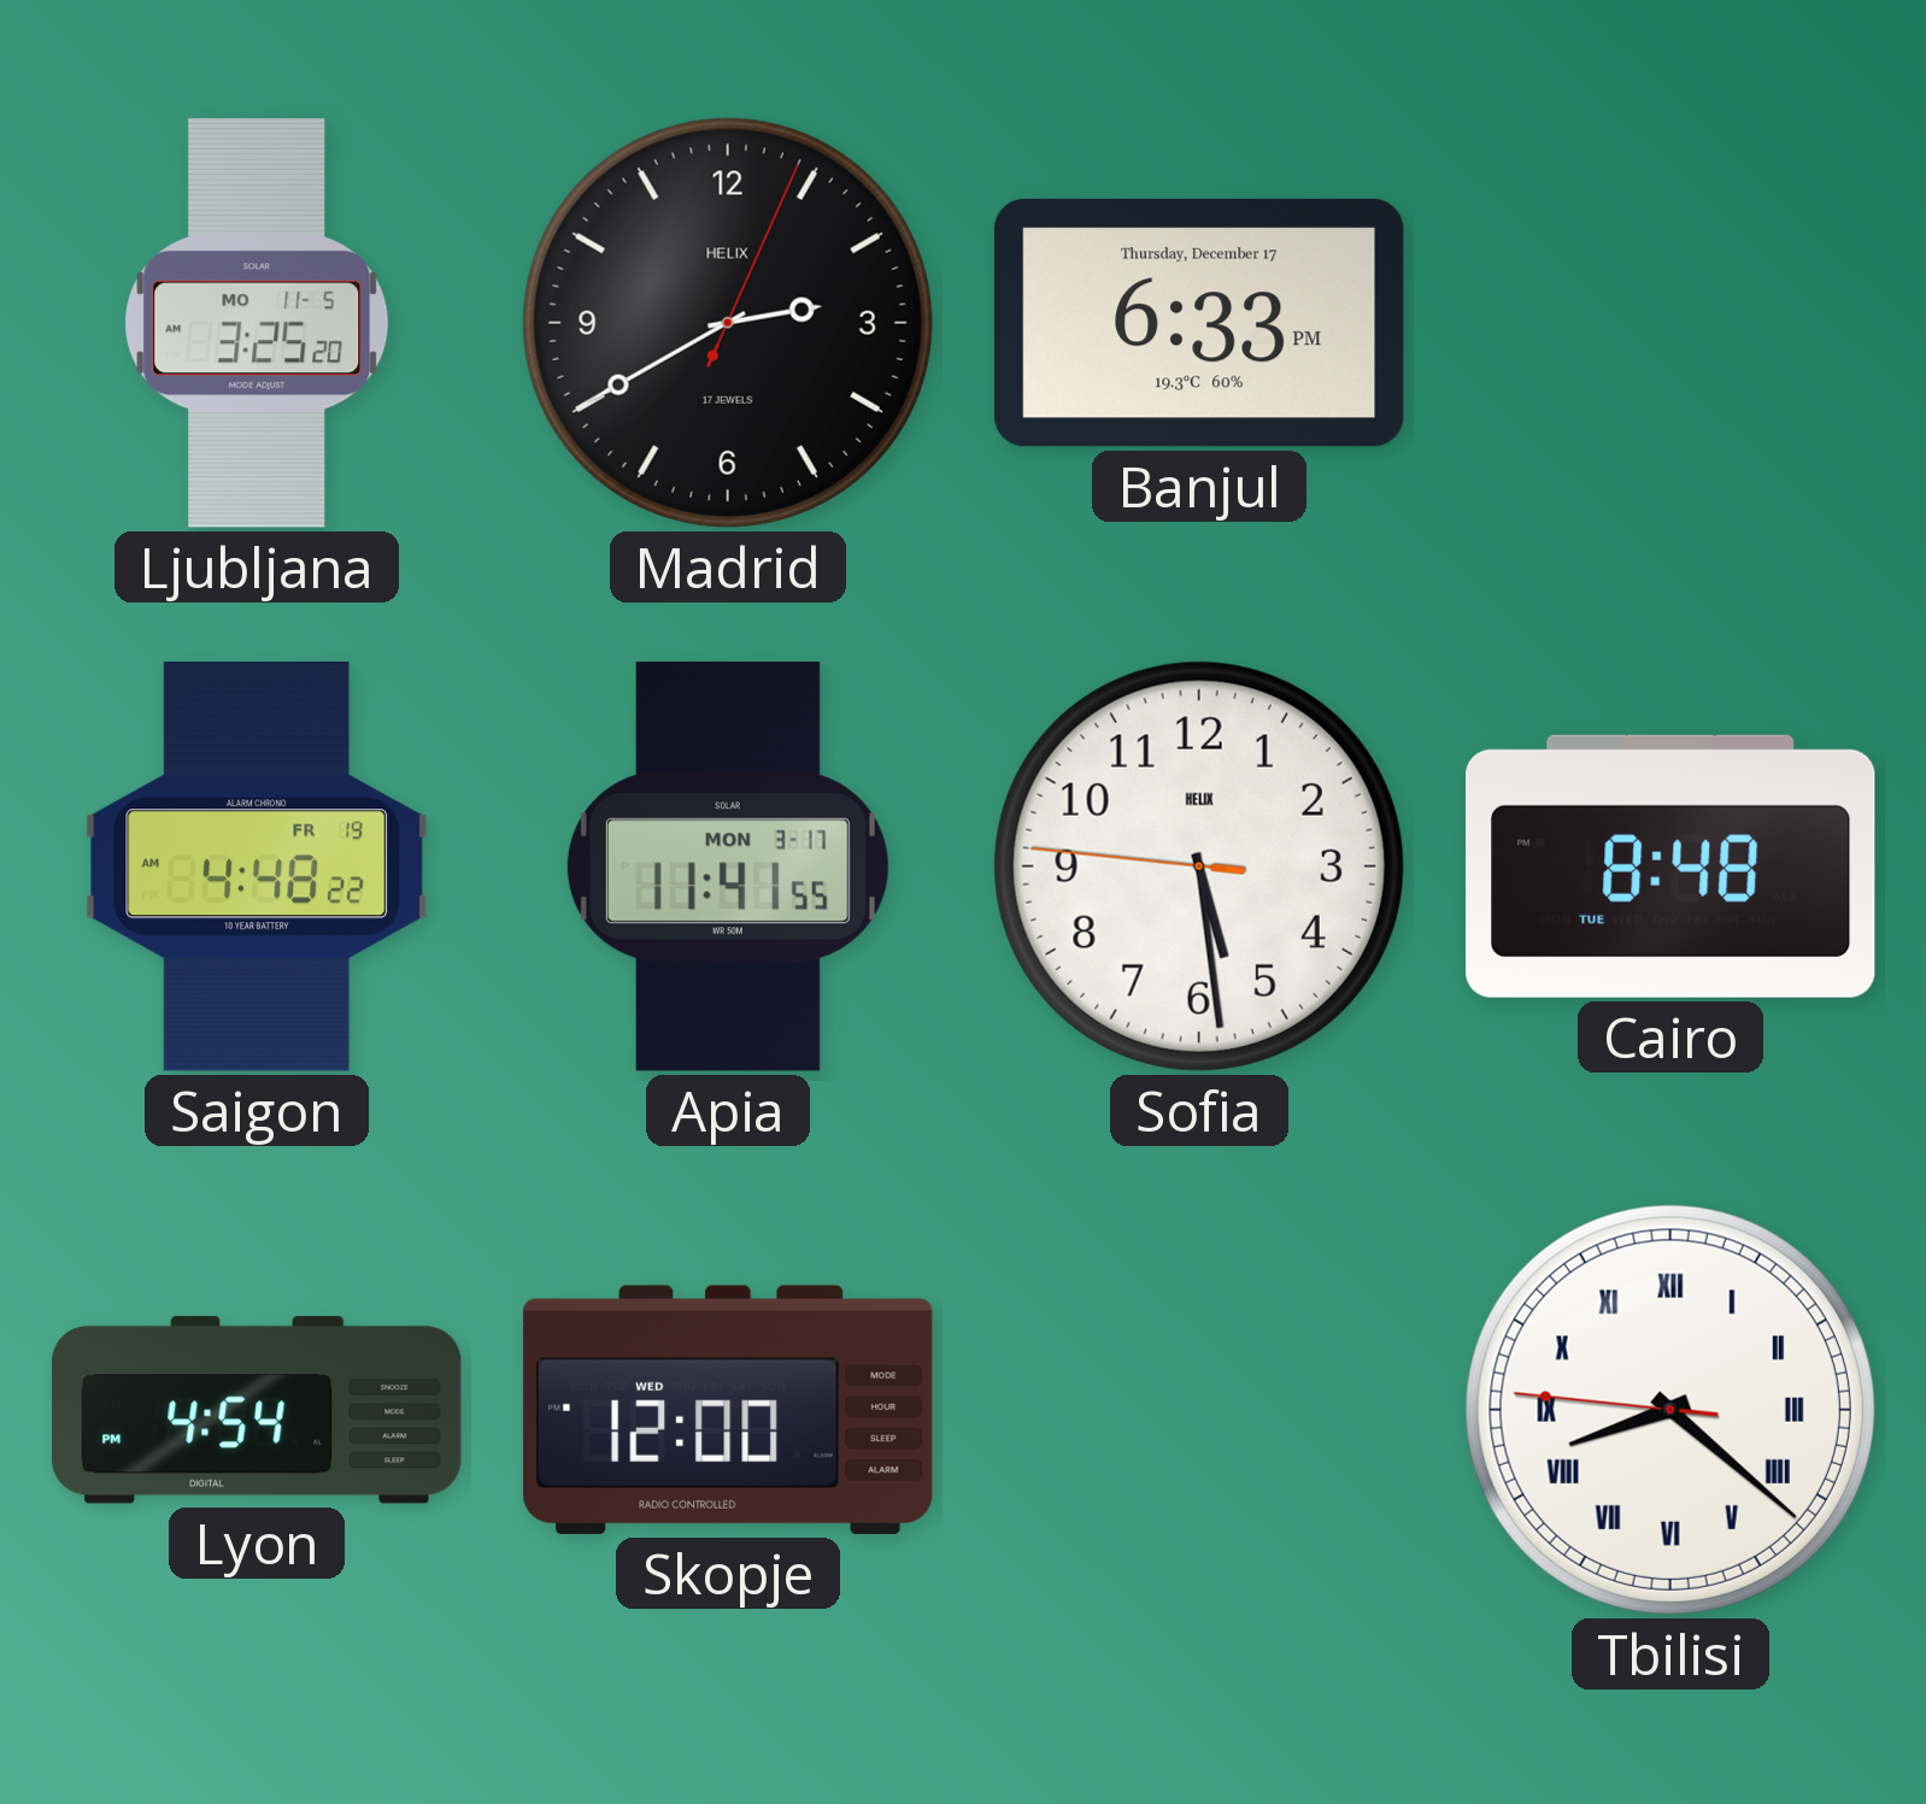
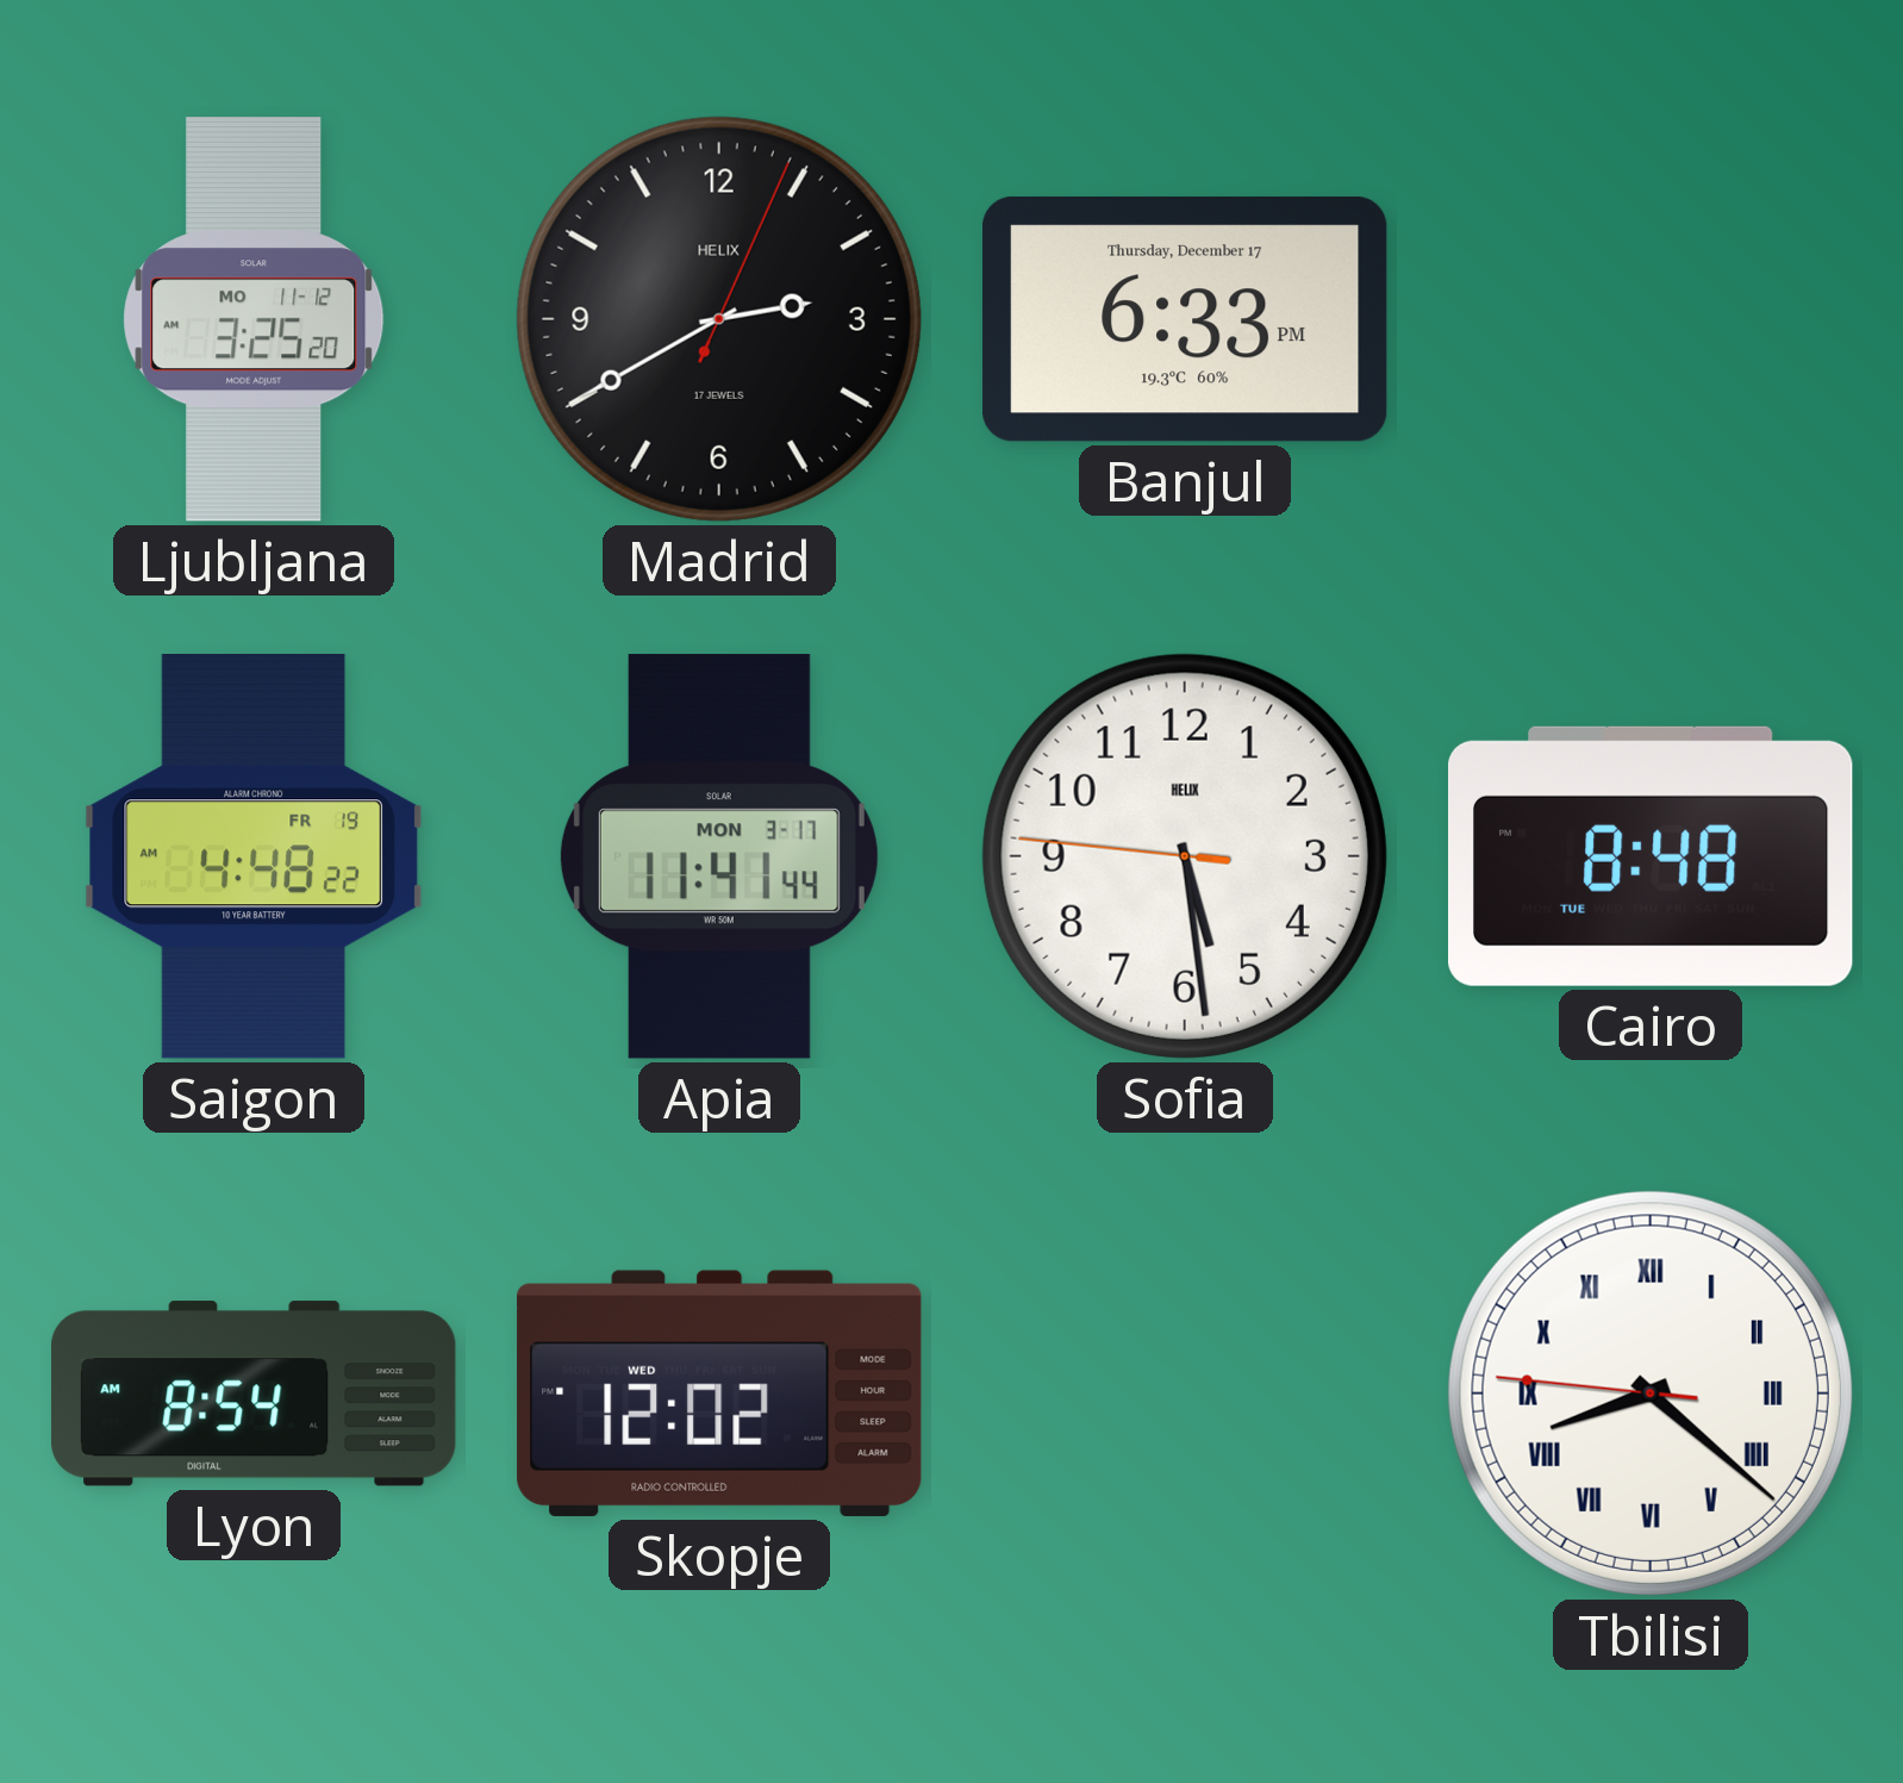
Ljubljana date: MO 11-5 -> MO 11-12 (254, 320)
Apia: 11:41:55 -> 11:41:44 (719, 856)
Lyon: 4:54 -> 8:54 (254, 1394)
Skopje: 12:00 -> 12:02 (719, 1394)
